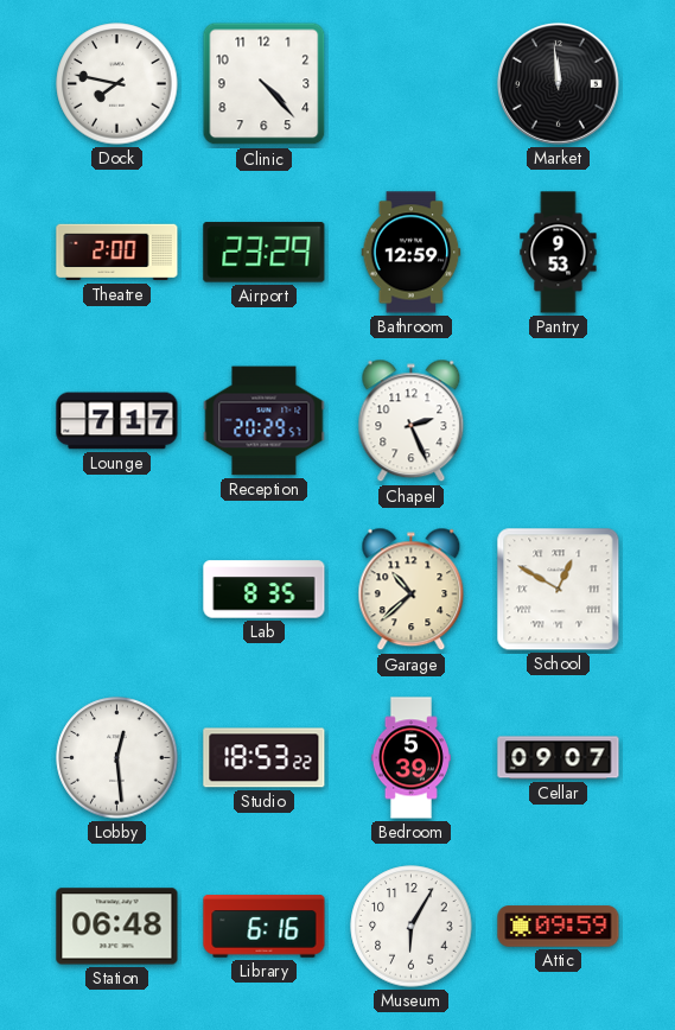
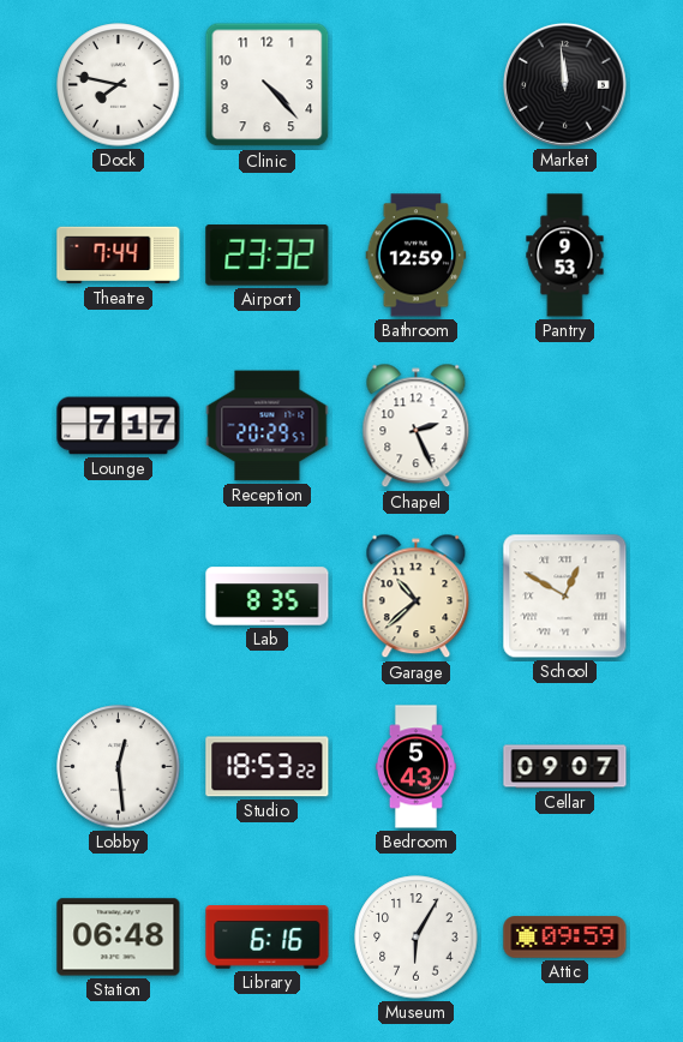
Theatre: 2:00 -> 7:44 (119, 256)
Airport: 23:29 -> 23:32 (268, 256)
Bedroom: 5:39 -> 5:43 (415, 767)
